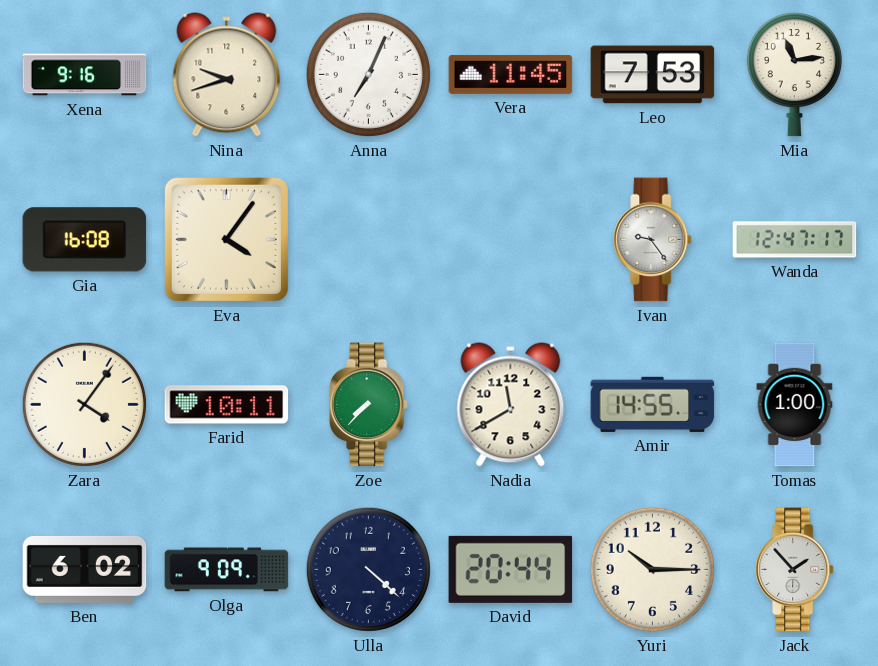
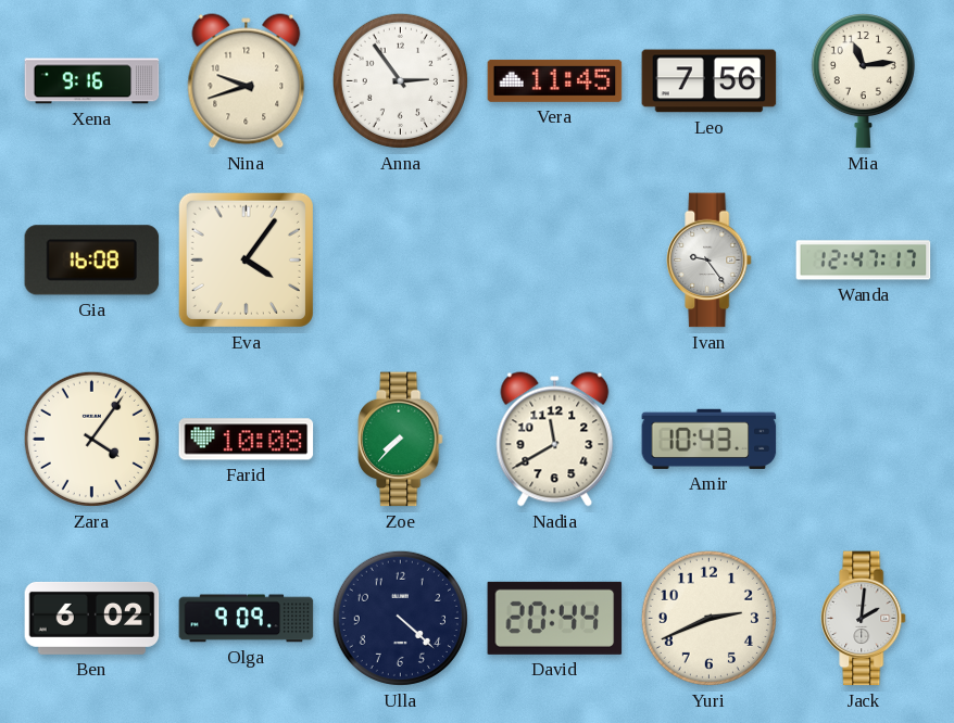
Anna: 7:04 -> 2:54 (400, 80)
Leo: 7:53 -> 7:56 (710, 81)
Farid: 10:11 -> 10:08 (247, 440)
Amir: 14:55 -> 10:43 (710, 439)
Tomas: 1:00 -> none (795, 405)
Yuri: 10:15 -> 2:41 (708, 618)
Jack: 1:53 -> 2:01 (864, 619)
